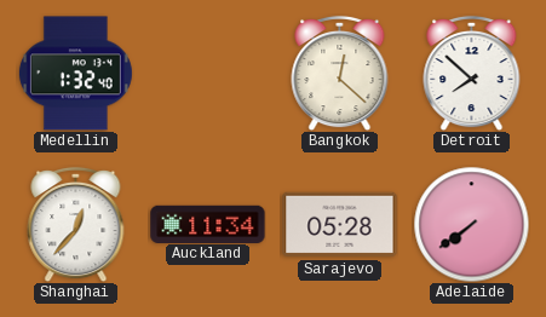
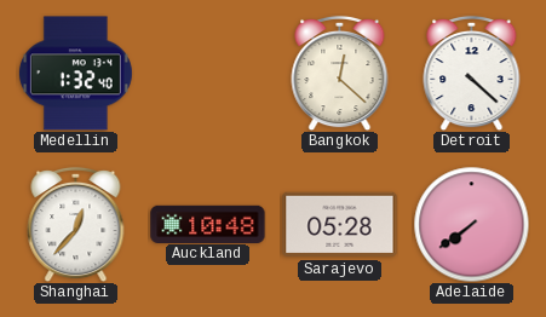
Detroit: 7:52 -> 4:22 (472, 73)
Auckland: 11:34 -> 10:48 (208, 224)
